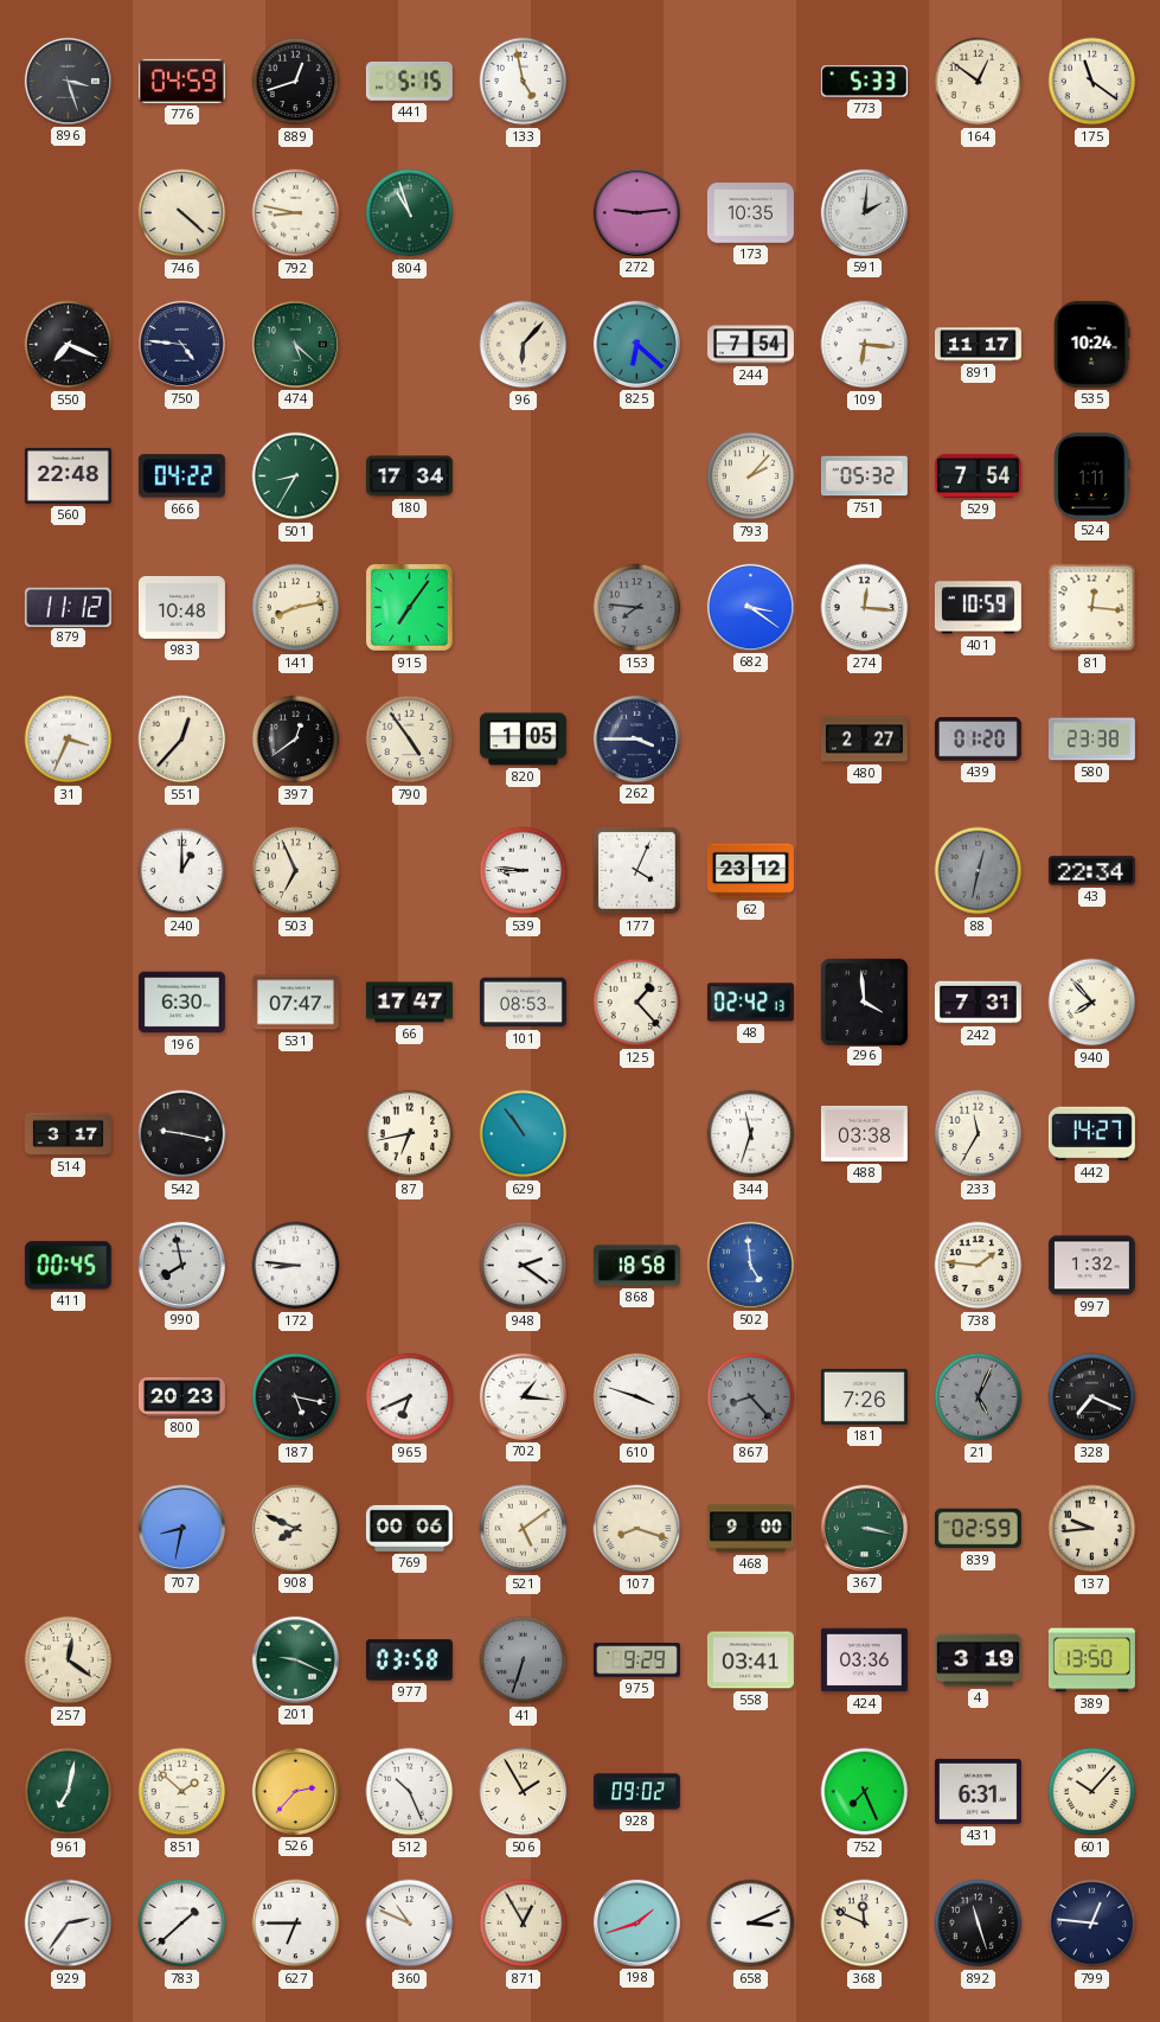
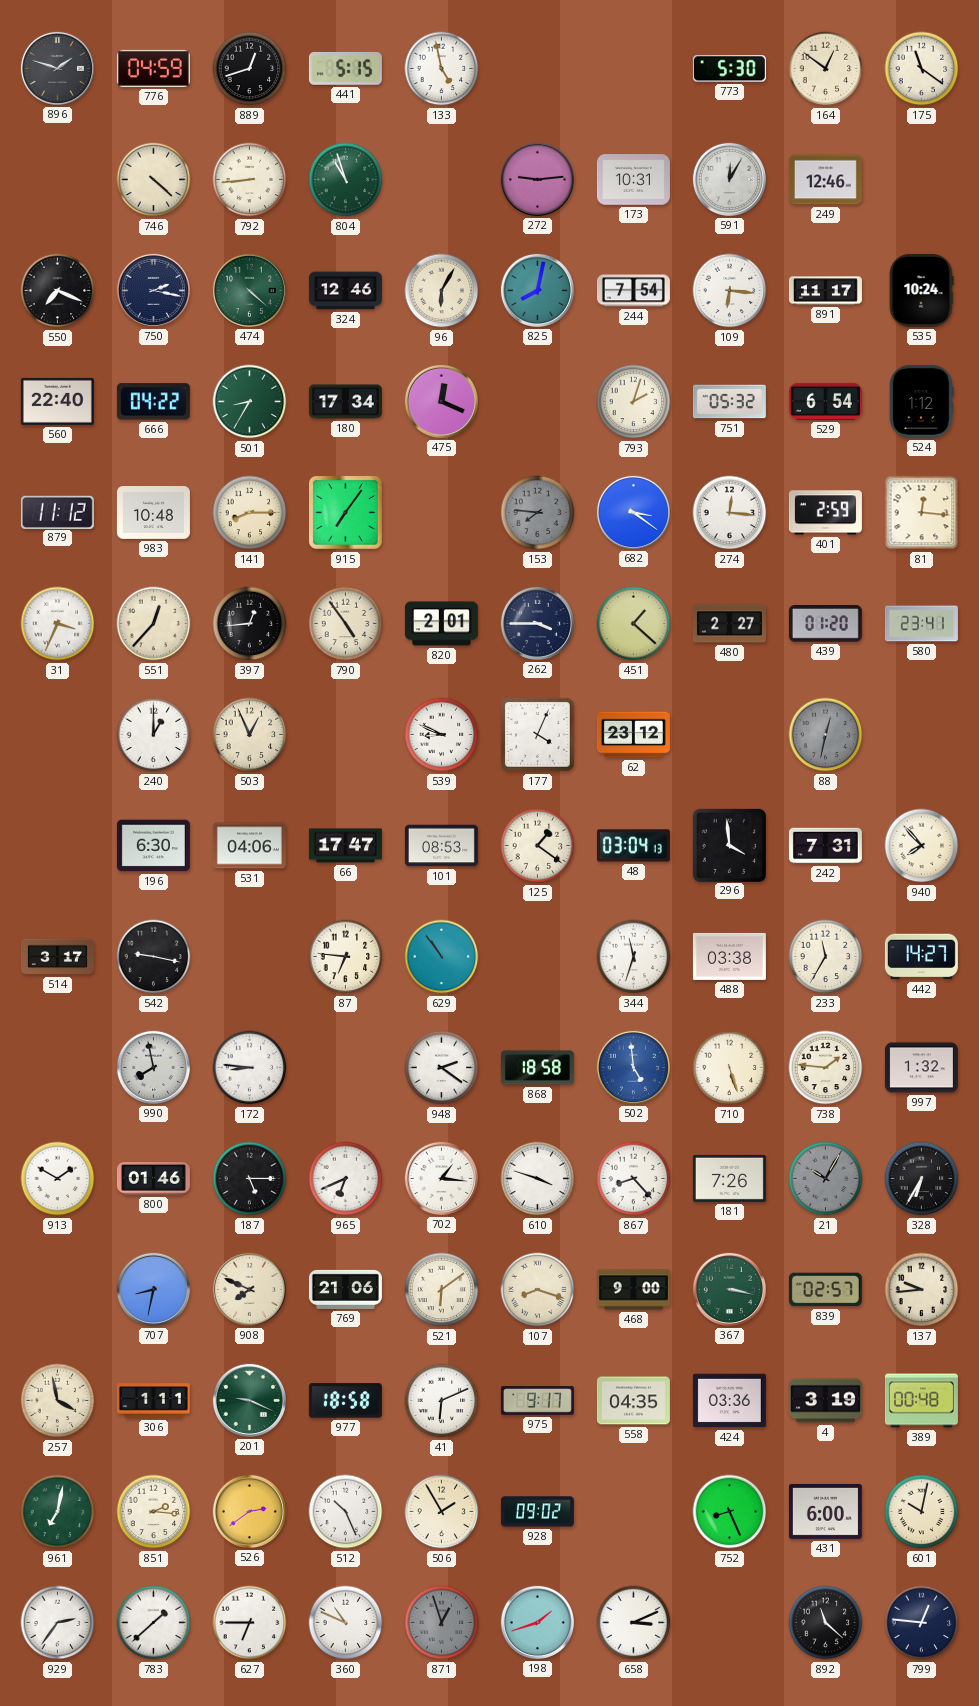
896: 3:27 -> 1:48 (57, 68)
773: 5:33 -> 5:30 (729, 69)
792: 8:47 -> 8:44 (250, 180)
173: 10:35 -> 10:31 (633, 180)
591: 2:01 -> 12:05 (729, 179)
249: none -> 12:46 (825, 180)
750: 4:46 -> 2:17 (153, 290)
474: 5:22 -> 4:22 (249, 290)
324: none -> 12:46 (345, 291)
96: 6:07 -> 6:05 (442, 291)
825: 6:22 -> 8:02 (537, 290)
560: 22:48 -> 22:40 (57, 401)
475: none -> 12:19 (441, 401)
793: 2:07 -> 2:03 (634, 402)
529: 7:54 -> 6:54 (825, 401)
524: 1:11 -> 1:12 (921, 401)
141: 8:13 -> 8:15 (250, 513)
401: 10:59 -> 2:59 (825, 513)
397: 12:39 -> 12:44 (250, 624)
820: 1:05 -> 2:01 (441, 624)
451: none -> 1:22 (634, 624)
580: 23:38 -> 23:41 (921, 624)
503: 6:56 -> 12:56 (250, 735)
539: 8:46 -> 8:49 (442, 735)
43: 22:34 -> none (1091, 871)
531: 07:47 -> 04:06 (249, 846)
125: 1:23 -> 1:21 (538, 846)
48: 02:42 -> 03:04 (633, 846)
87: 6:43 -> 6:46 (346, 957)
411: 00:45 -> none (68, 1266)
710: none -> 5:27 (730, 1068)
913: none -> 1:50 (58, 1179)
800: 20:23 -> 01:46 (153, 1179)
187: 5:17 -> 5:15 (250, 1179)
867 dial: grey -> white (634, 1179)
21: 5:04 -> 10:05 (826, 1179)
328: 7:19 -> 6:35 (922, 1179)
769: 00:06 -> 21:06 (345, 1289)
521: 5:09 -> 6:09 (442, 1290)
839: 02:59 -> 02:57 (825, 1290)
257: 12:21 -> 3:58 (58, 1401)
306: none -> 1:11 (153, 1401)
977: 03:58 -> 18:58 (345, 1401)
41: 6:33 -> 6:11 (442, 1401)
41 dial: grey -> white (442, 1401)
975: 9:29 -> 9:17 (537, 1401)
558: 03:41 -> 04:35 (633, 1401)
389: 13:50 -> 00:48 (921, 1401)
851: 1:52 -> 2:16 (154, 1512)
526: 2:37 -> 2:39 (249, 1511)
752: 7:26 -> 8:26 (730, 1512)
431: 6:31 -> 6:00 (825, 1511)
601: 10:07 -> 10:02 (922, 1512)
871: 12:55 -> 12:57 (442, 1623)
871 dial: cream -> grey (442, 1623)
368: 11:49 -> none (865, 1924)
892: 11:27 -> 11:22 (826, 1623)
